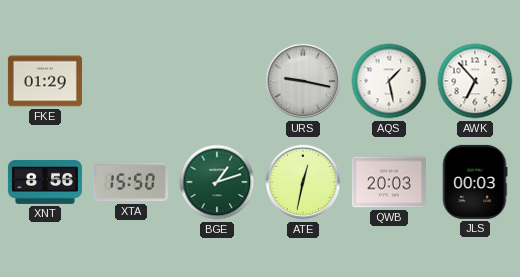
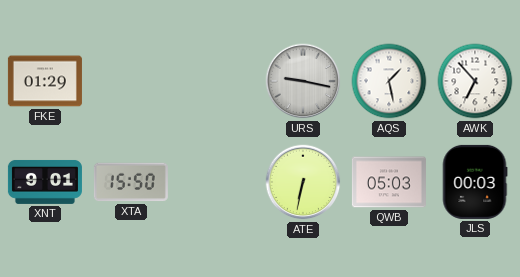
XNT: 8:56 -> 9:01 (45, 182)
BGE: 1:12 -> none (217, 182)
ATE: 12:32 -> 6:32 (303, 182)
QWB: 20:03 -> 05:03 (389, 182)
